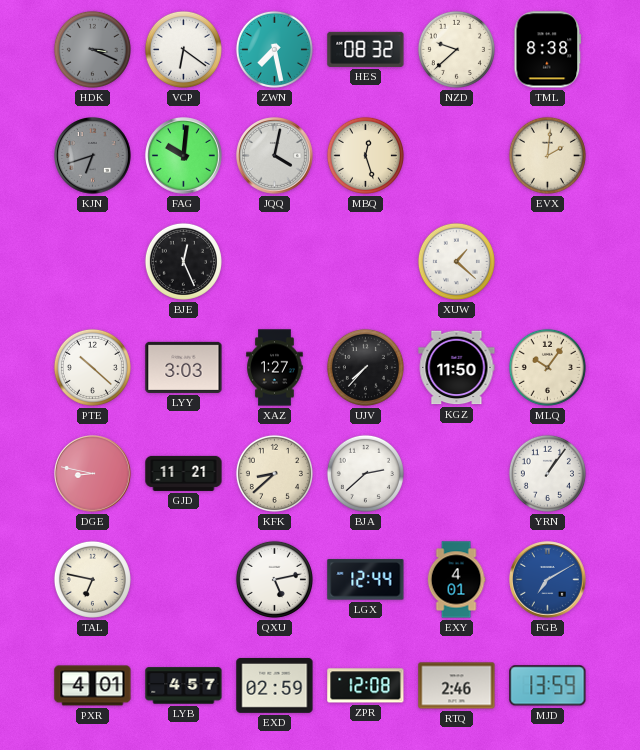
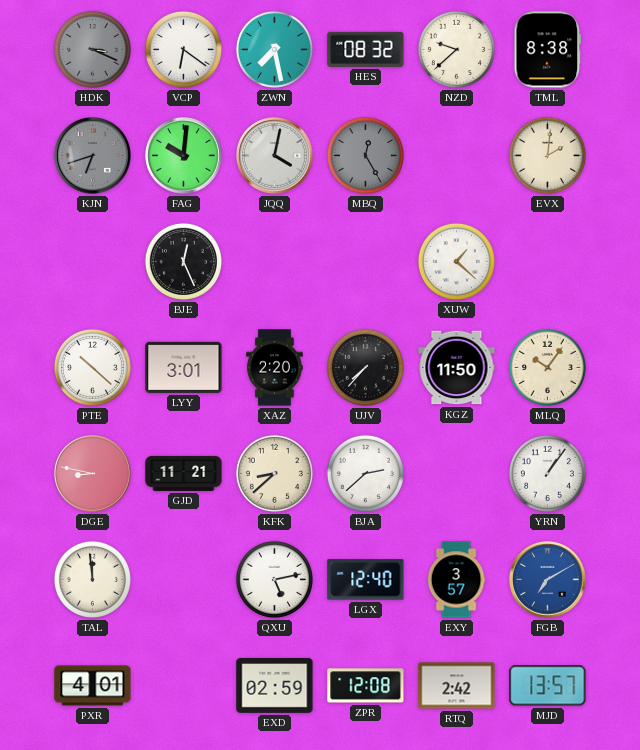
MBQ: 12:27 -> 12:25 (365, 155)
MBQ dial: cream -> grey (365, 155)
LYY: 3:03 -> 3:01 (184, 367)
XAZ: 1:27 -> 2:20 (275, 368)
TAL: 6:47 -> 11:59 (92, 579)
LGX: 12:44 -> 12:40 (366, 580)
EXY: 4:01 -> 3:57 (456, 580)
LYB: 4:57 -> none (184, 686)
RTQ: 2:46 -> 2:42 (457, 686)
MJD: 13:59 -> 13:57 (548, 686)
